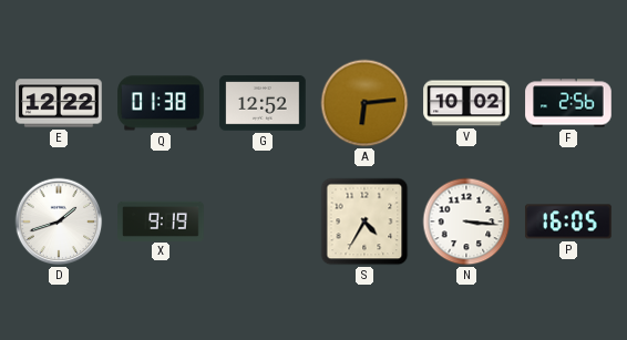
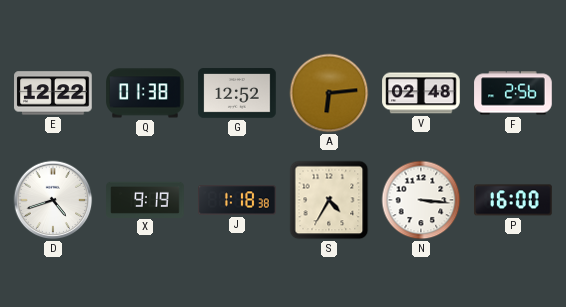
V: 10:02 -> 02:48 (421, 93)
D: 1:42 -> 4:42 (53, 200)
J: none -> 1:18 (237, 200)
P: 16:05 -> 16:00 (513, 200)
